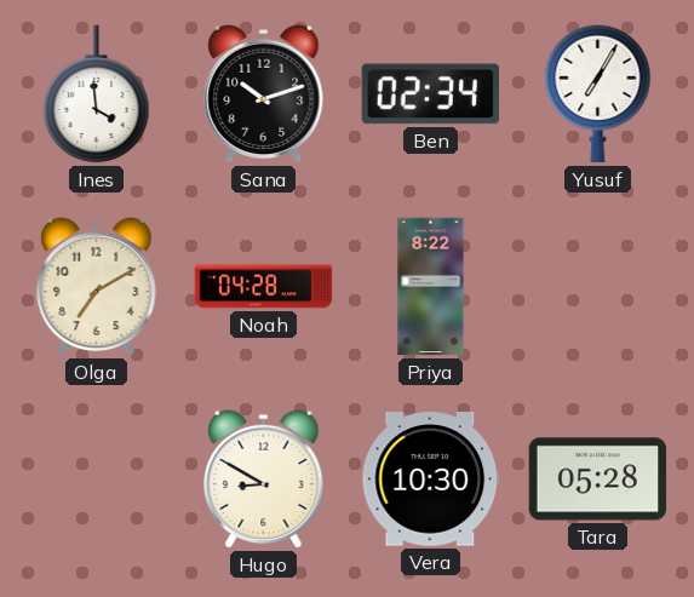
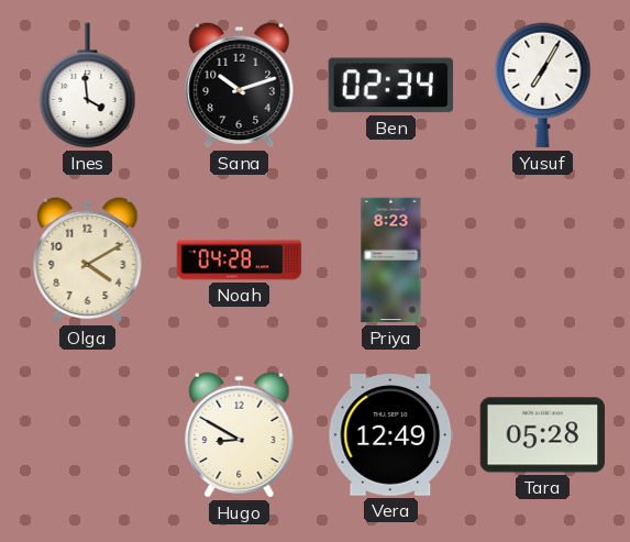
Olga: 7:10 -> 4:10 (88, 259)
Priya: 8:22 -> 8:23 (391, 261)
Vera: 10:30 -> 12:49 (391, 435)
